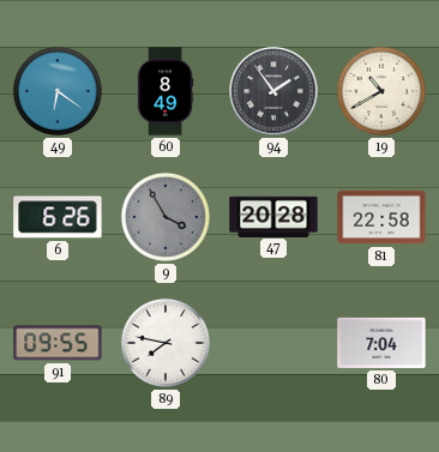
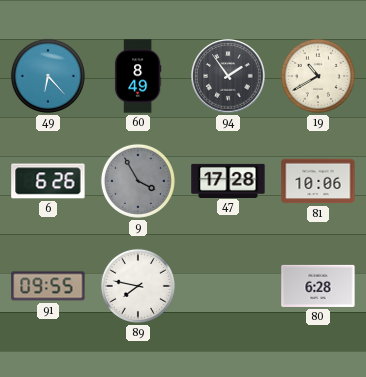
49: 6:21 -> 6:23 (48, 76)
47: 20:28 -> 17:28 (228, 180)
81: 22:58 -> 10:06 (318, 181)
80: 7:04 -> 6:28 (318, 286)
